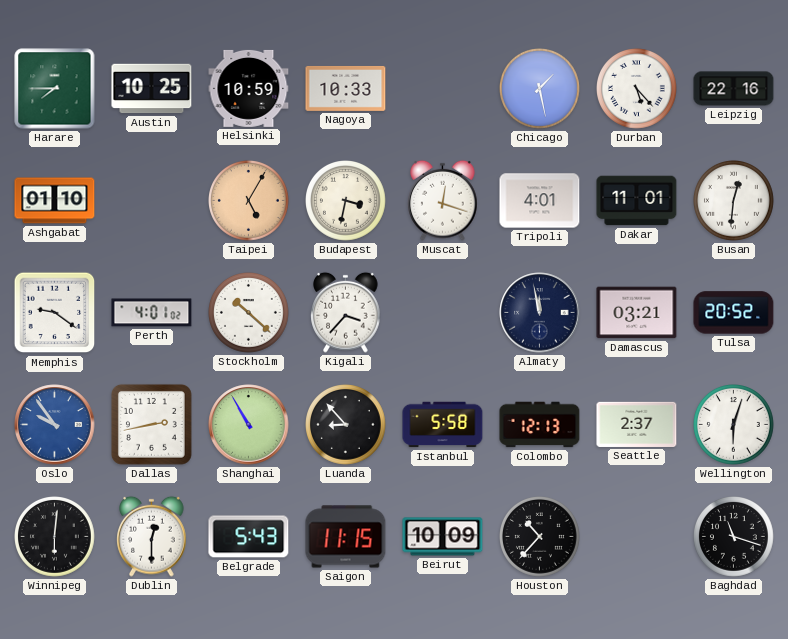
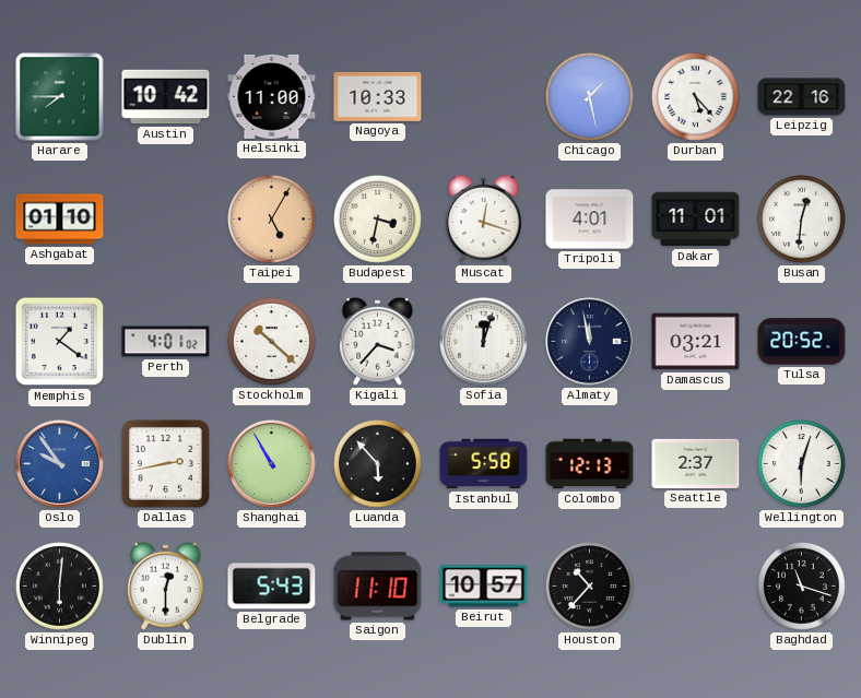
Austin: 10:25 -> 10:42 (166, 97)
Helsinki: 10:59 -> 11:00 (272, 96)
Memphis: 9:21 -> 1:21 (60, 342)
Sofia: none -> 12:03 (484, 342)
Luanda: 8:53 -> 5:53 (378, 464)
Saigon: 11:15 -> 11:10 (378, 587)
Beirut: 10:09 -> 10:57 (484, 587)
